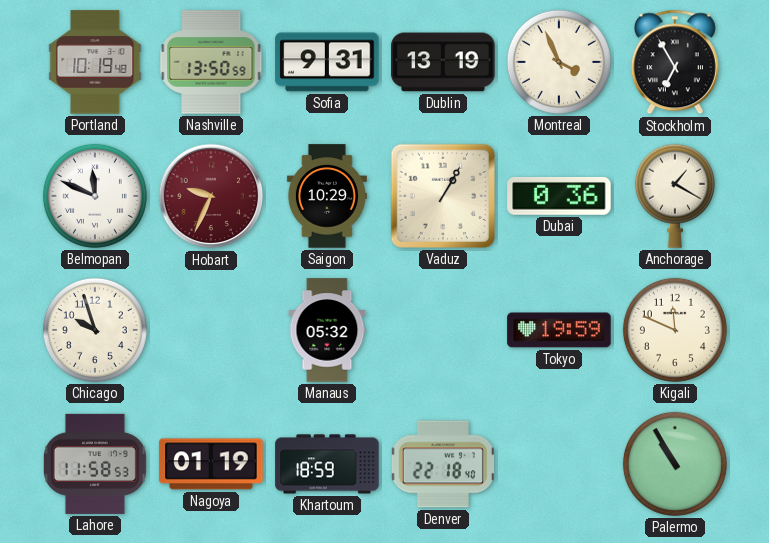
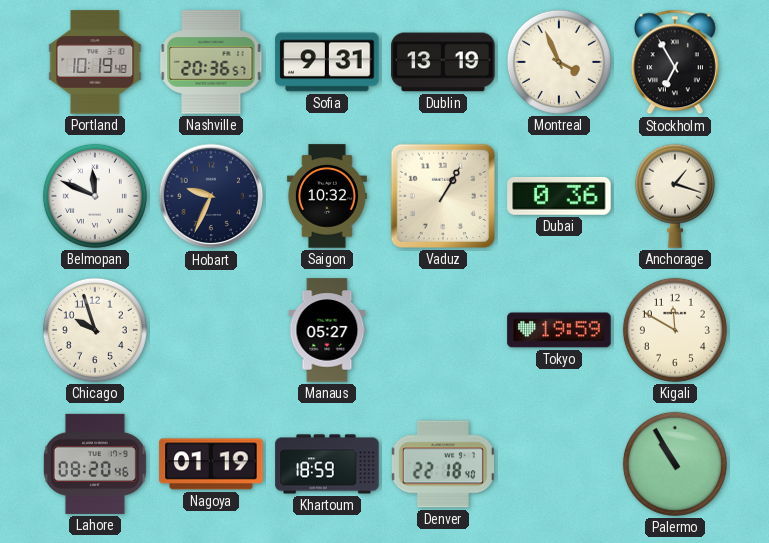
Nashville: 13:50 -> 20:36 (211, 62)
Hobart dial: burgundy -> navy (211, 196)
Saigon: 10:29 -> 10:32 (327, 196)
Anchorage: 1:20 -> 1:18 (675, 196)
Manaus: 05:32 -> 05:27 (327, 330)
Kigali: 11:49 -> 11:50 (675, 330)
Lahore: 11:58 -> 08:20 (95, 464)
